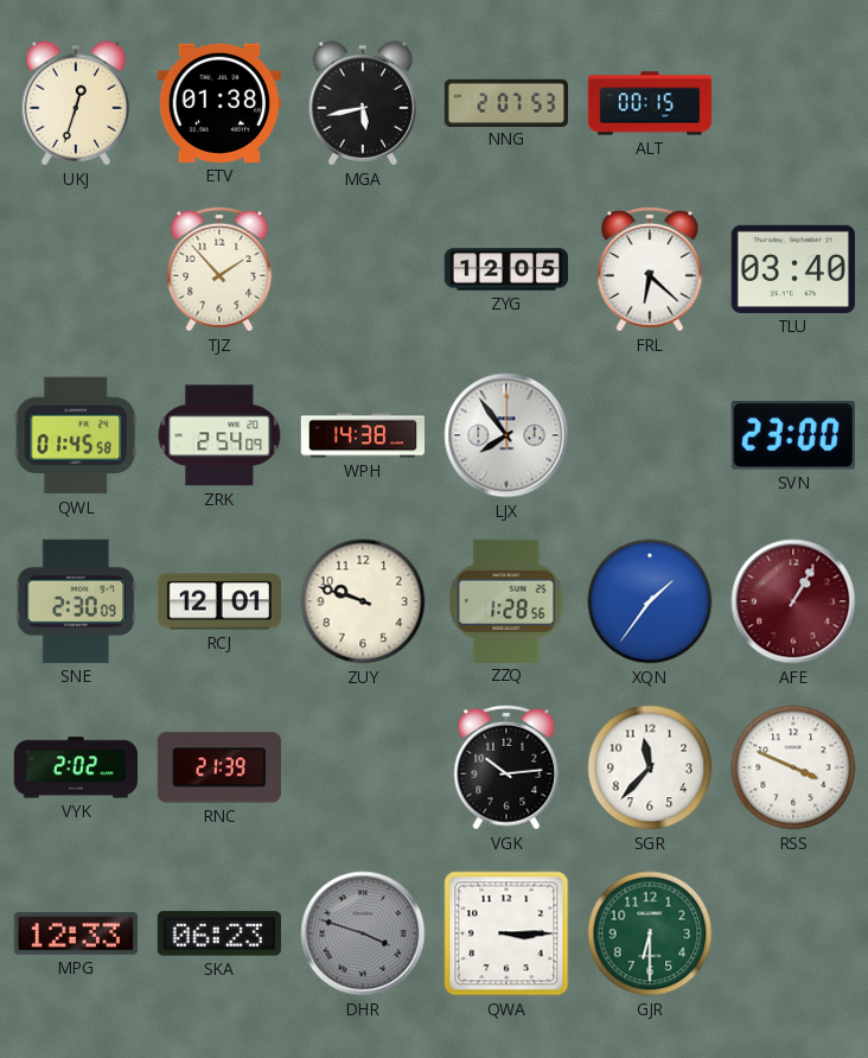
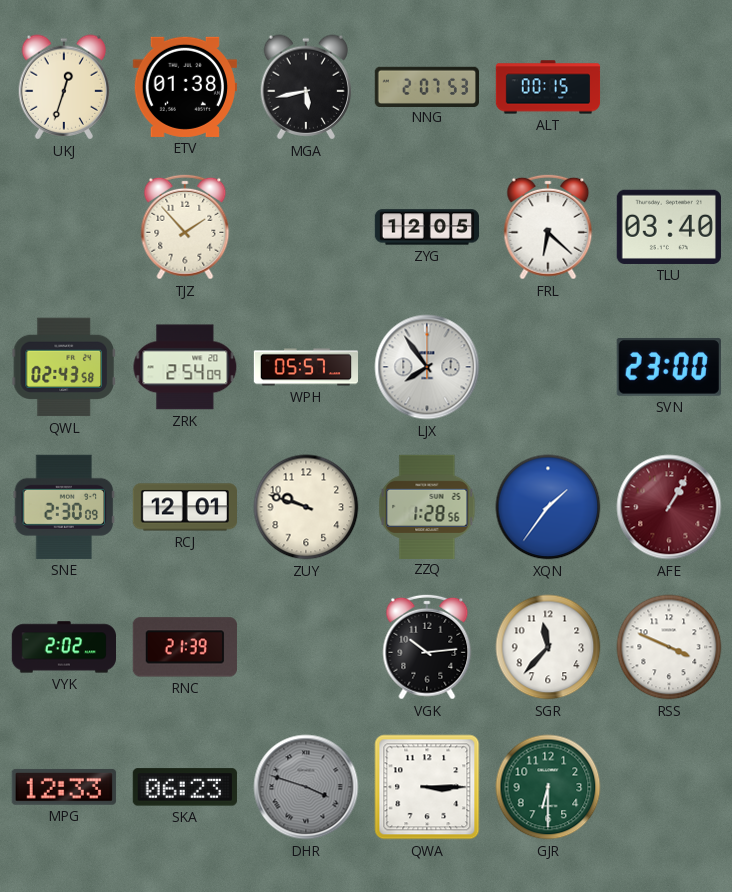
QWL: 01:45 -> 02:43 (64, 367)
WPH: 14:38 -> 05:57 (306, 367)
